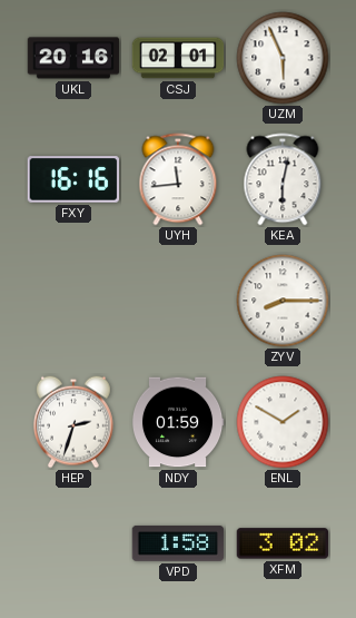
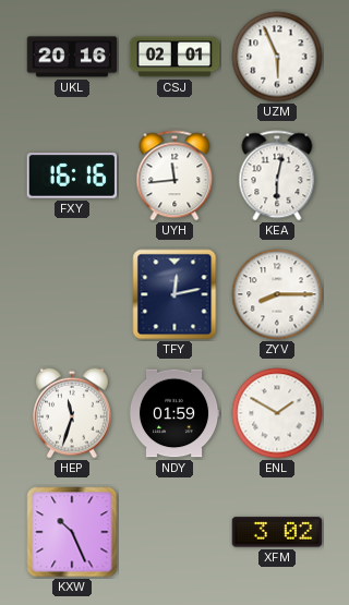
TFY: none -> 12:13 (174, 294)
HEP: 2:33 -> 11:33 (72, 413)
KXW: none -> 10:26 (72, 532)
VPD: 1:58 -> none (178, 543)
